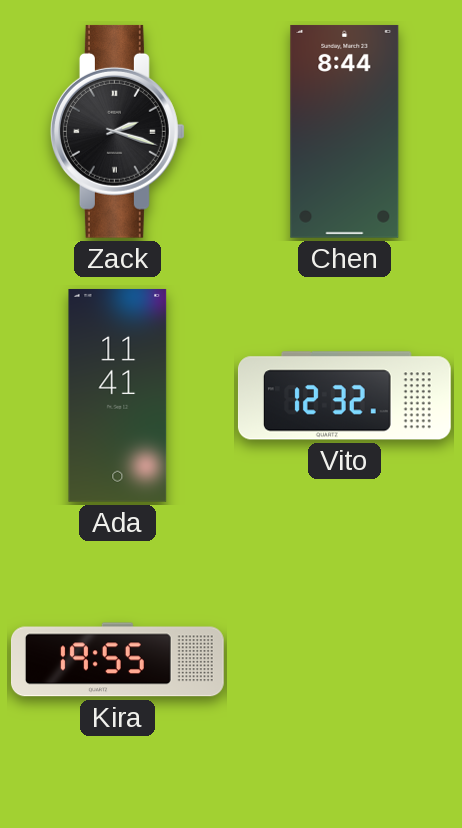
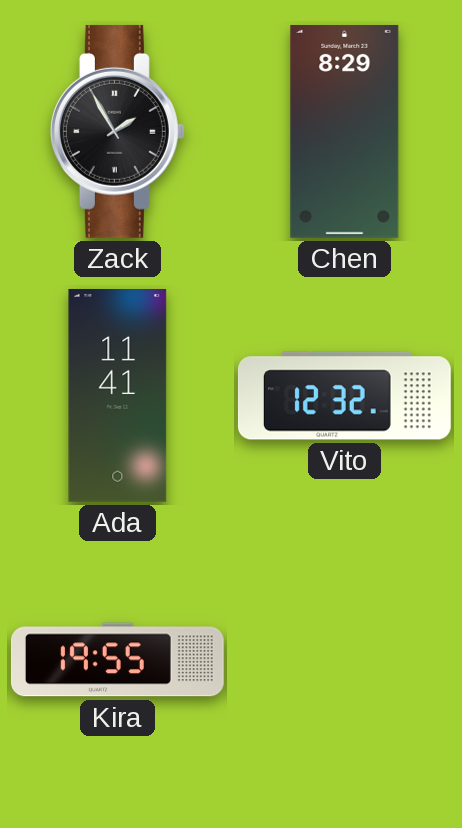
Zack: 2:18 -> 1:55 (117, 131)
Chen: 8:44 -> 8:29 (345, 131)
